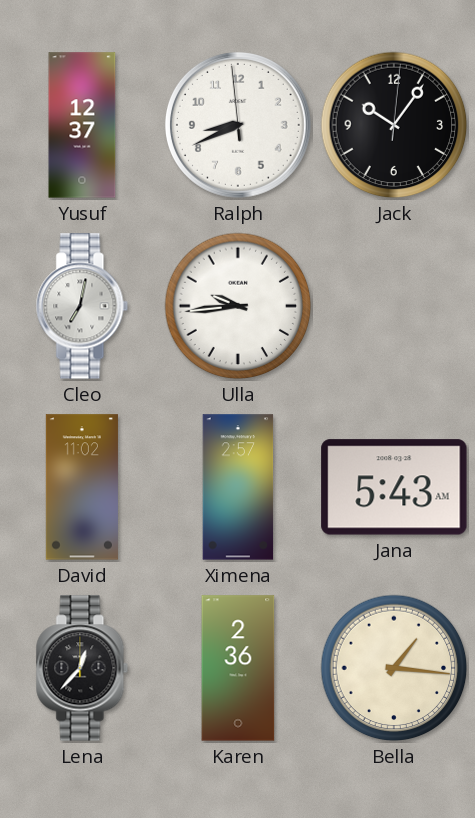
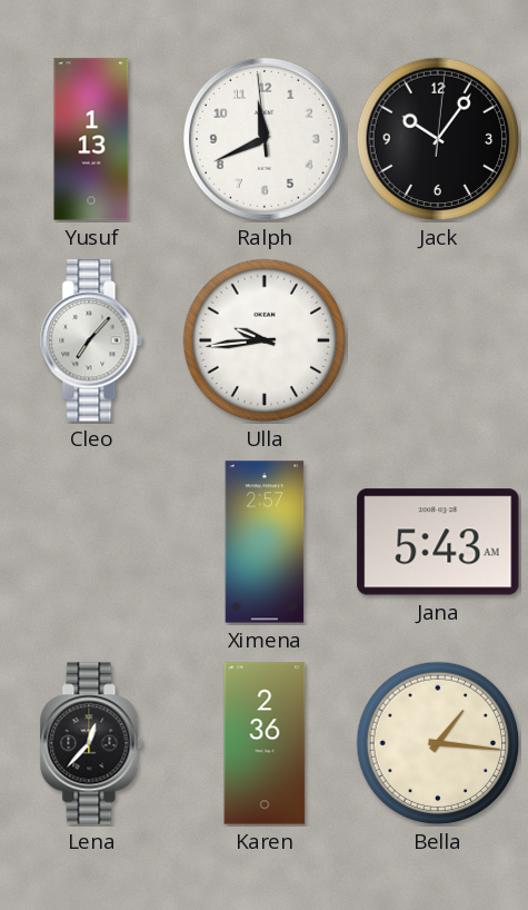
Yusuf: 12:37 -> 1:13 (91, 139)
Ralph: 8:40 -> 11:40 (265, 139)
Cleo: 7:02 -> 7:07 (91, 340)
David: 11:02 -> none (82, 487)
